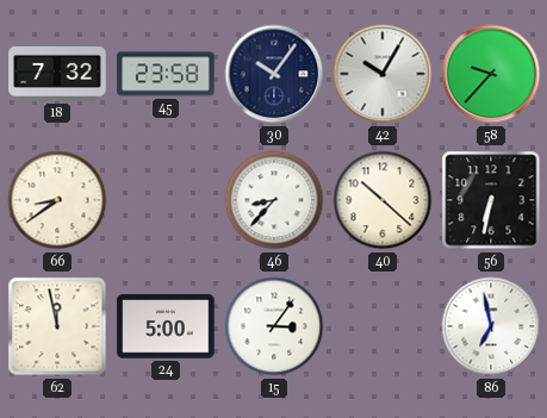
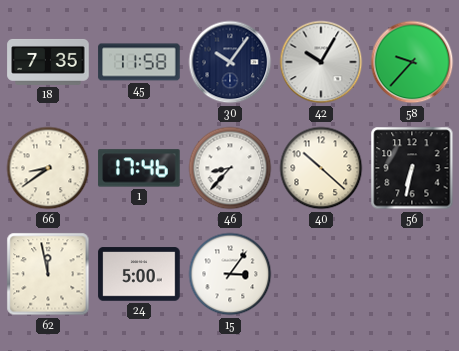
18: 7:32 -> 7:35 (48, 62)
45: 23:58 -> 11:58 (139, 62)
1: none -> 17:46 (139, 168)
86: 6:58 -> none (491, 326)
